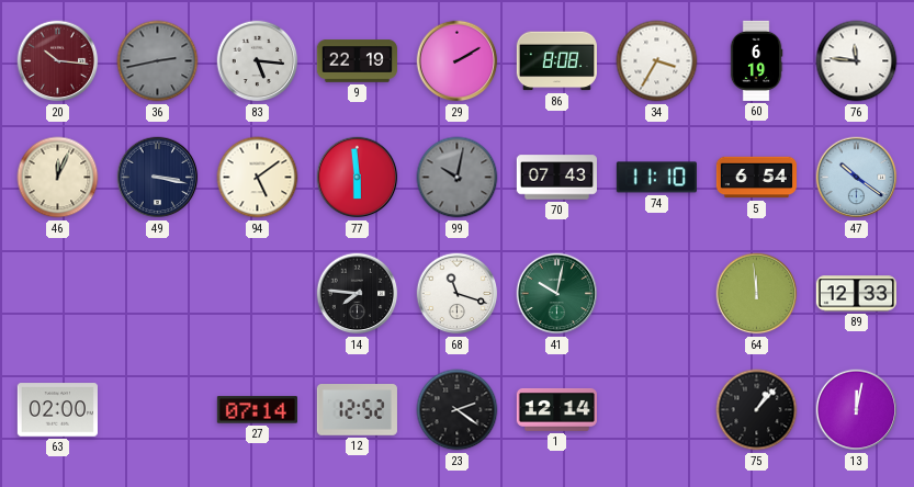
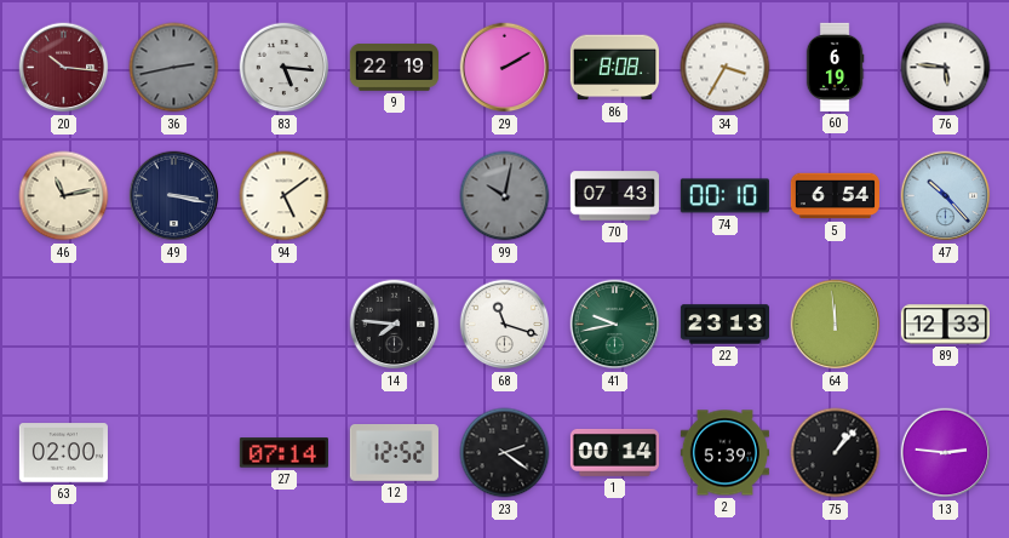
76: 11:46 -> 5:46 (946, 68)
46: 12:04 -> 11:13 (64, 196)
77: 5:59 -> none (358, 178)
74: 11:10 -> 00:10 (724, 196)
47: 10:21 -> 10:23 (946, 196)
41: 10:02 -> 9:43 (615, 325)
22: none -> 23:13 (724, 325)
1: 12:14 -> 00:14 (614, 452)
2: none -> 5:39 (724, 453)
13: 12:02 -> 2:46 (946, 453)
